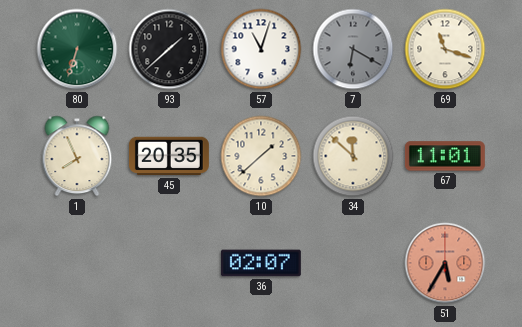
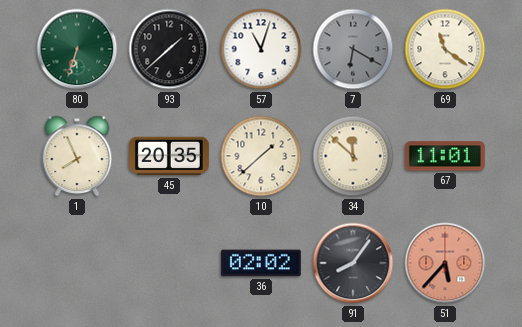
69: 11:18 -> 11:21 (445, 49)
36: 02:07 -> 02:02 (261, 263)
91: none -> 8:06 (353, 263)
51: 5:35 -> 5:37 (445, 263)
